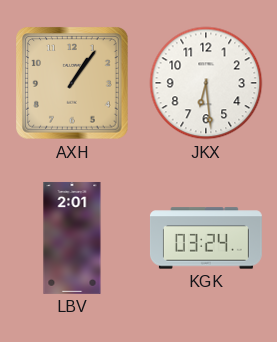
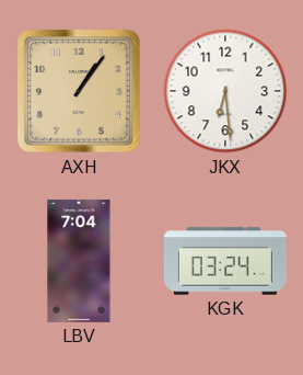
LBV: 2:01 -> 7:04 (79, 261)
